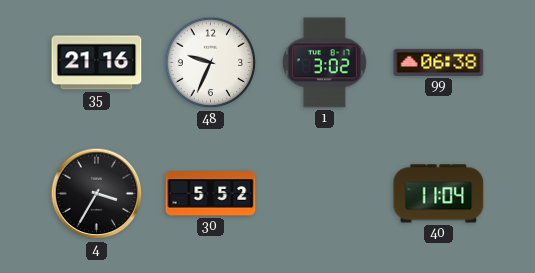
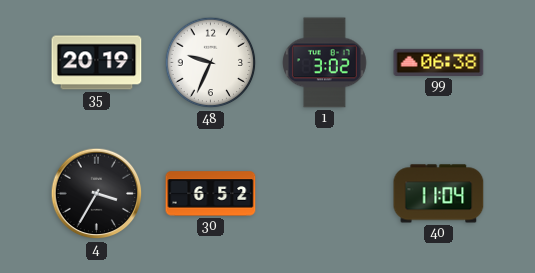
35: 21:16 -> 20:19 (97, 63)
30: 5:52 -> 6:52 (211, 194)
